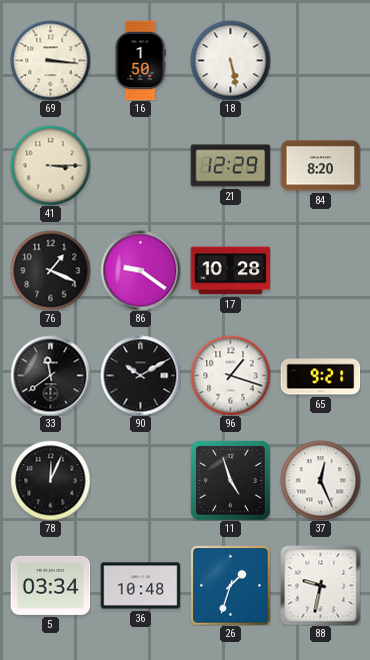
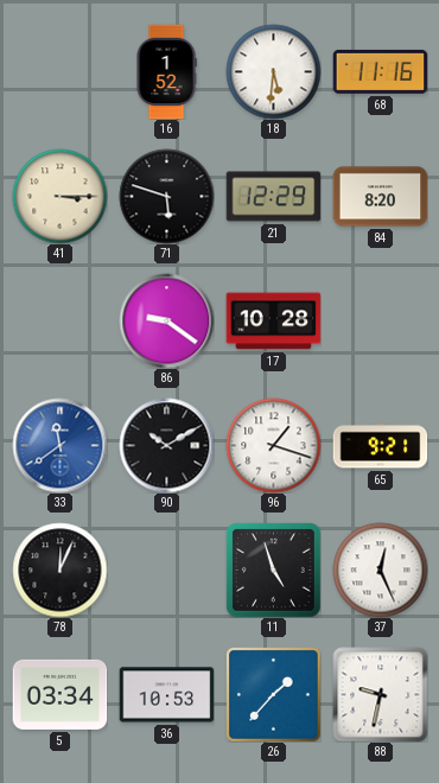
69: 3:16 -> none (50, 60)
16: 1:50 -> 1:52 (166, 71)
18: 5:28 -> 5:31 (273, 71)
68: none -> 11:16 (380, 71)
71: none -> 5:48 (166, 196)
76: 1:19 -> none (50, 270)
33 dial: black -> blue (59, 445)
36: 10:48 -> 10:53 (166, 695)
26: 1:33 -> 1:37 (274, 695)
